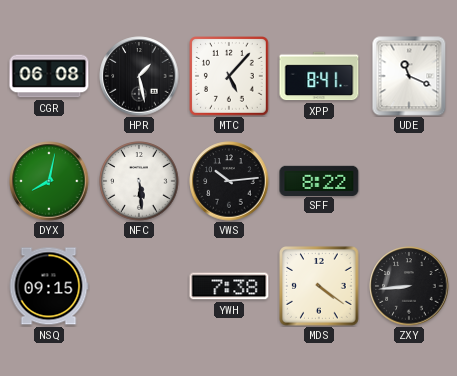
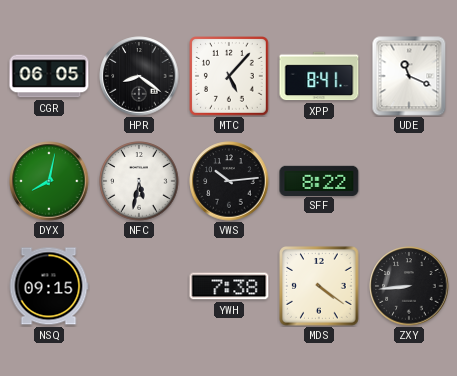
CGR: 06:08 -> 06:05 (49, 76)
HPR: 1:28 -> 8:21 (139, 76)
NFC: 5:29 -> 5:32 (139, 182)
